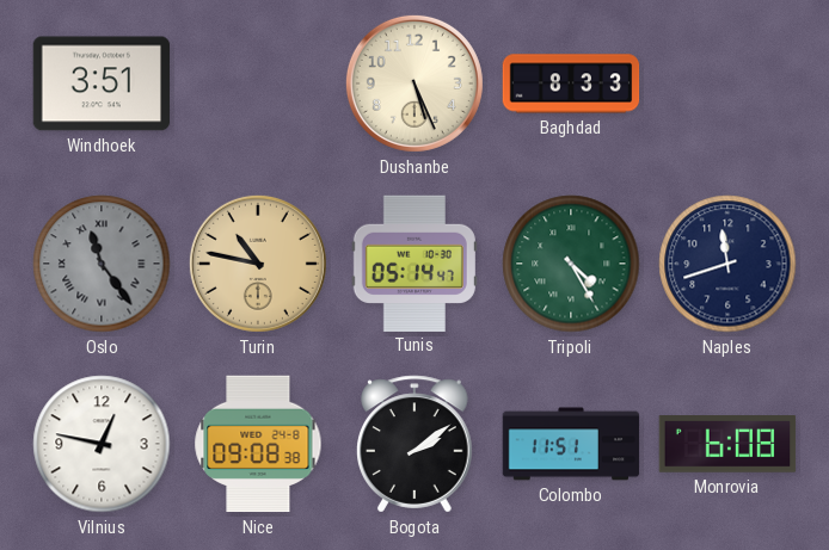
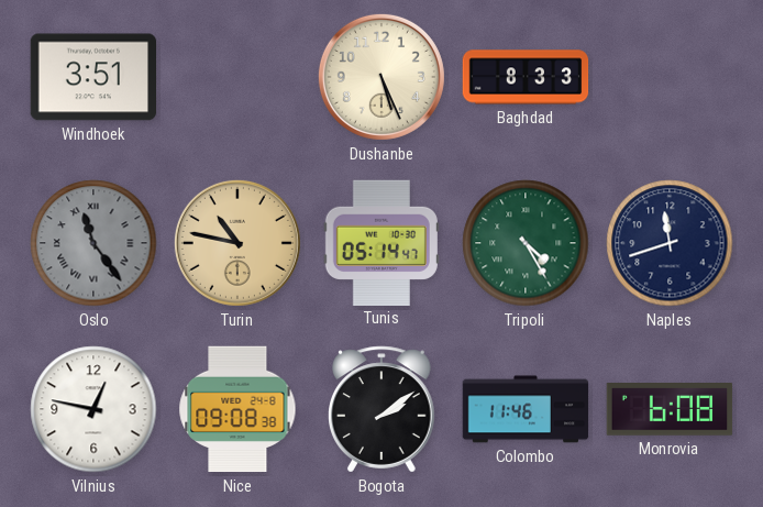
Colombo: 11:51 -> 11:46 (526, 409)
